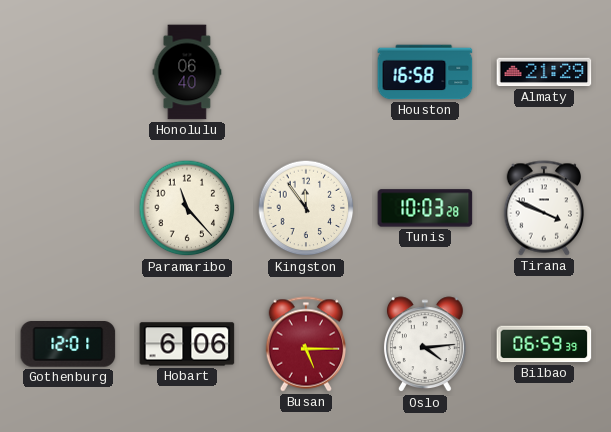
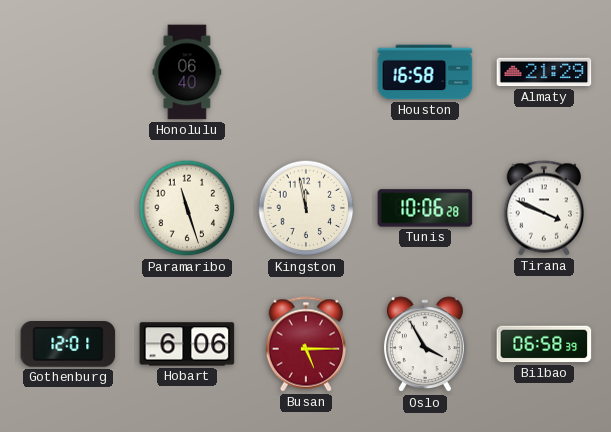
Paramaribo: 11:23 -> 11:27 (187, 208)
Kingston: 11:54 -> 11:58 (306, 208)
Tunis: 10:03 -> 10:06 (425, 208)
Oslo: 4:14 -> 3:55 (425, 345)
Bilbao: 06:59 -> 06:58 (544, 344)
